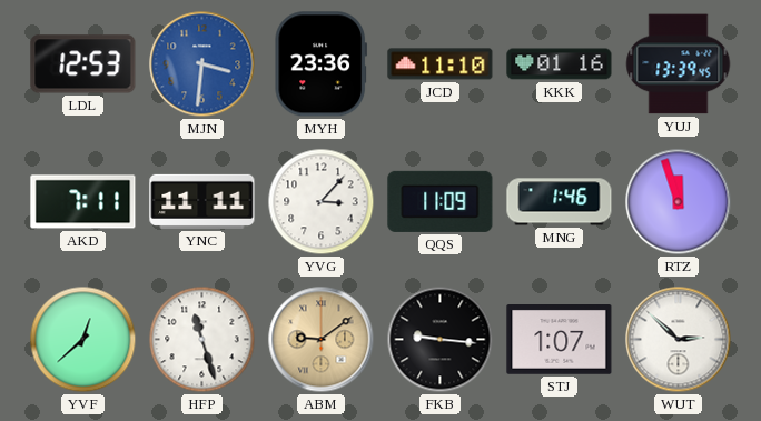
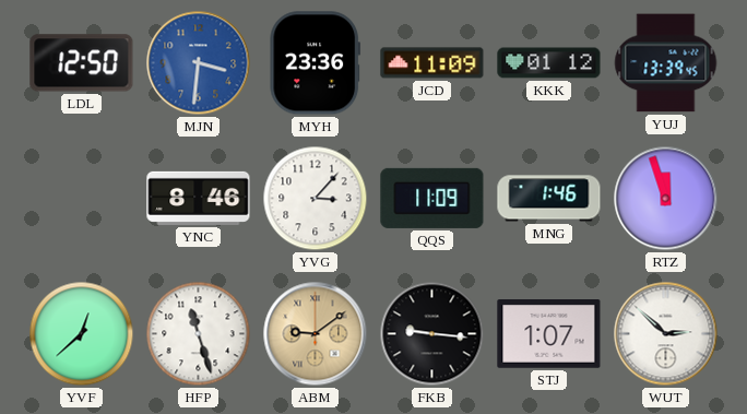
LDL: 12:53 -> 12:50 (82, 63)
JCD: 11:10 -> 11:09 (432, 63)
KKK: 01:16 -> 01:12 (549, 63)
AKD: 7:11 -> none (83, 202)
YNC: 11:11 -> 8:46 (199, 198)
